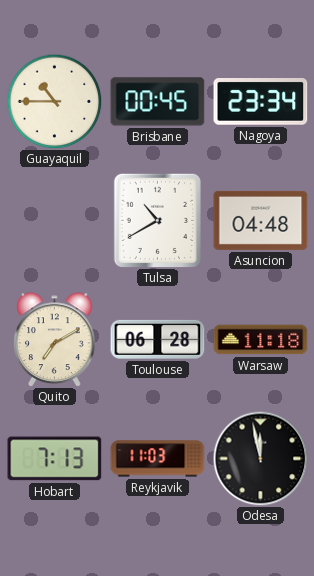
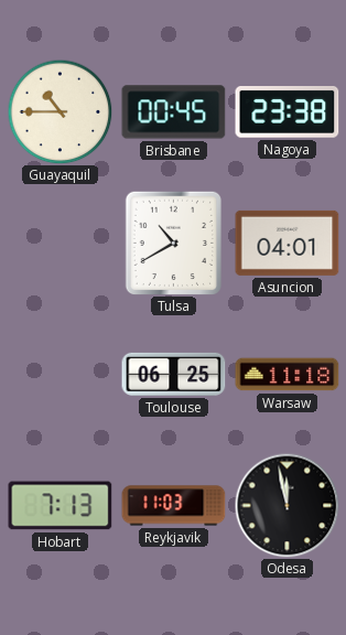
Nagoya: 23:34 -> 23:38 (288, 112)
Asuncion: 04:48 -> 04:01 (288, 243)
Quito: 7:10 -> none (55, 339)
Toulouse: 06:28 -> 06:25 (174, 374)
